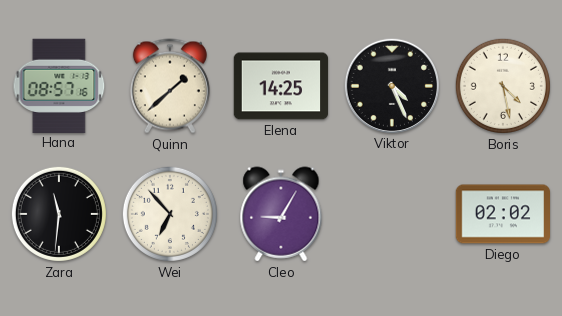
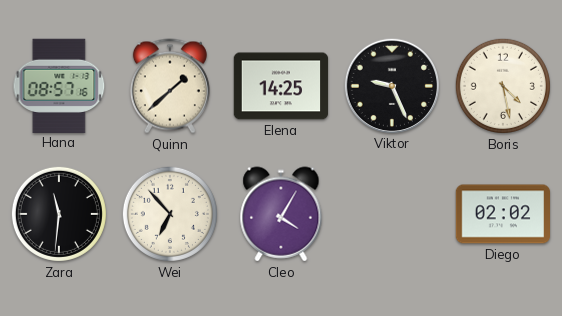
Viktor: 4:26 -> 9:26 (391, 85)
Cleo: 9:05 -> 4:05 (281, 214)
